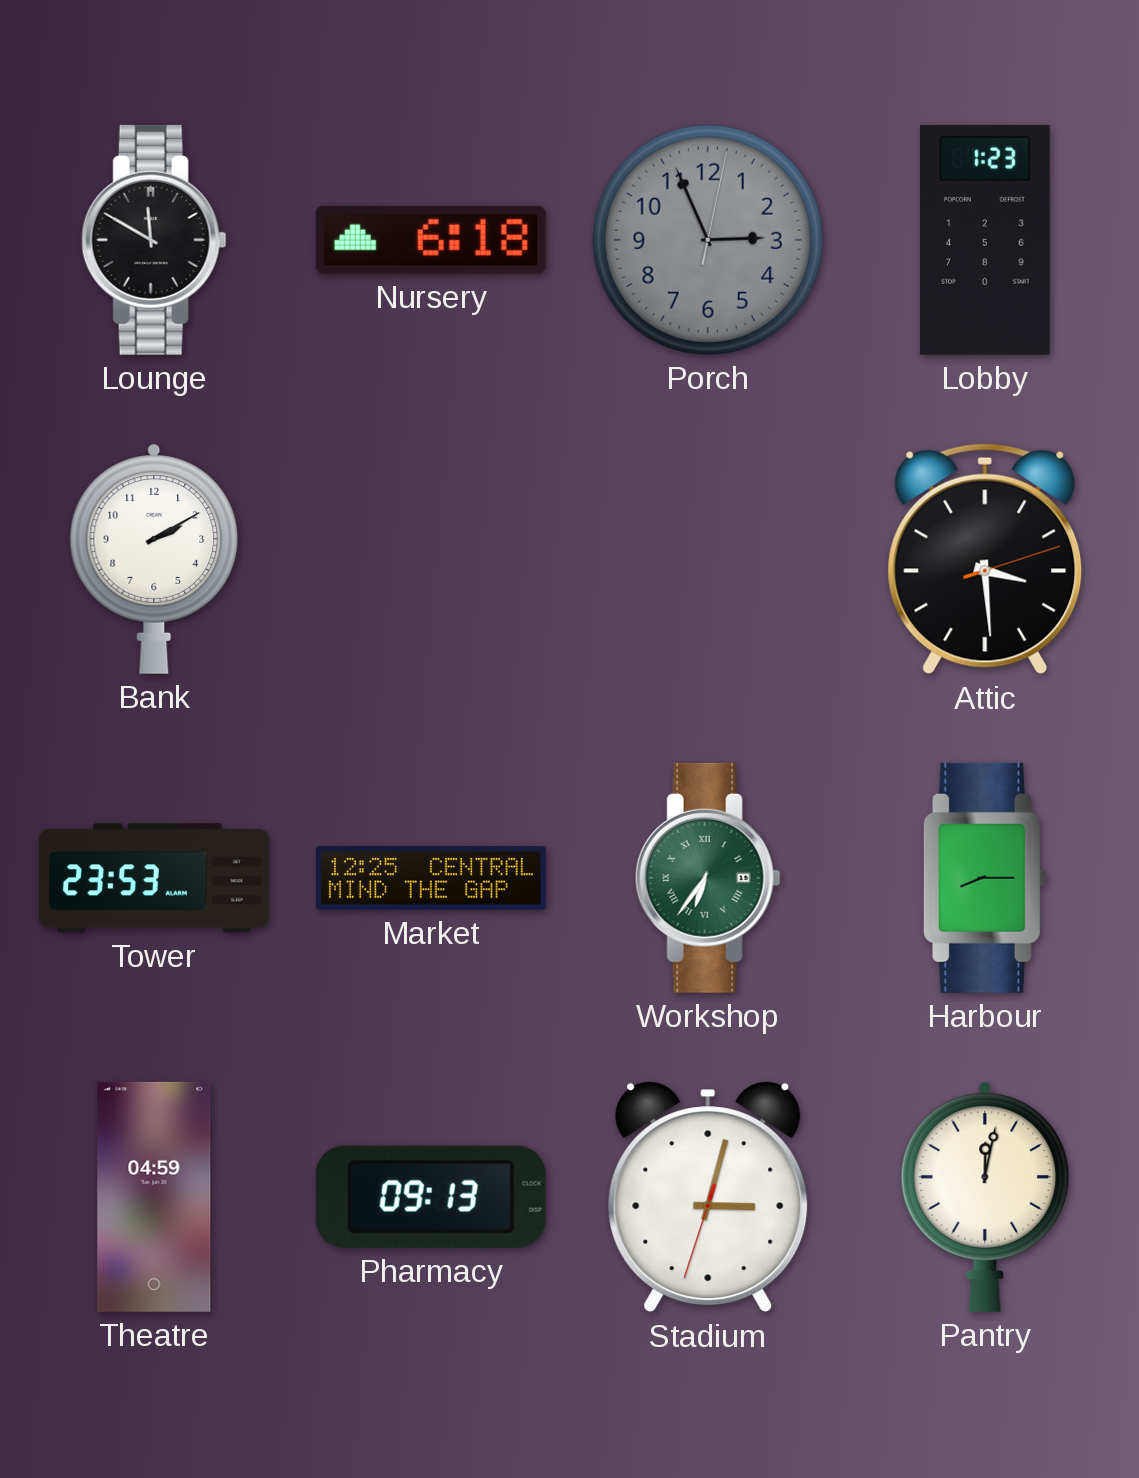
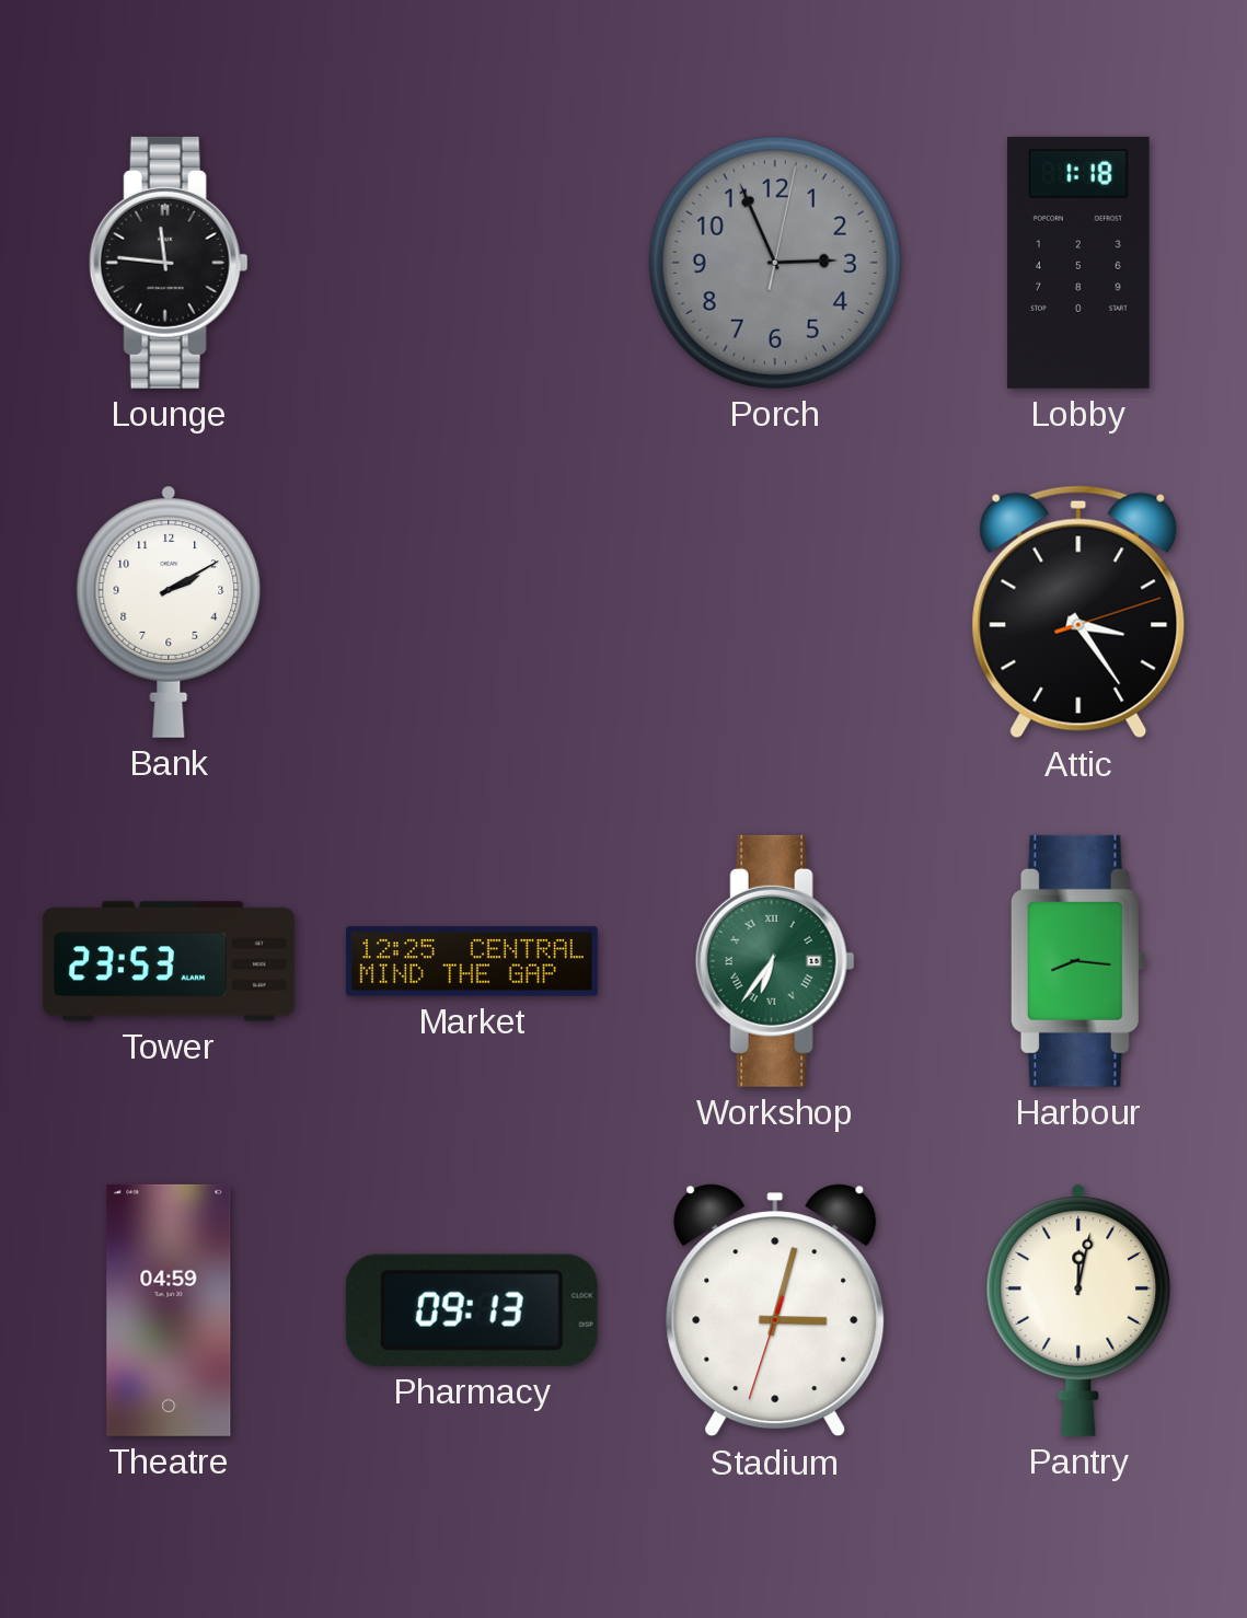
Lounge: 11:50 -> 11:46 (169, 263)
Nursery: 6:18 -> none (431, 240)
Lobby: 1:23 -> 1:18 (1078, 263)
Attic: 3:29 -> 3:24 (1078, 612)
Harbour: 8:15 -> 8:16 (1078, 961)
